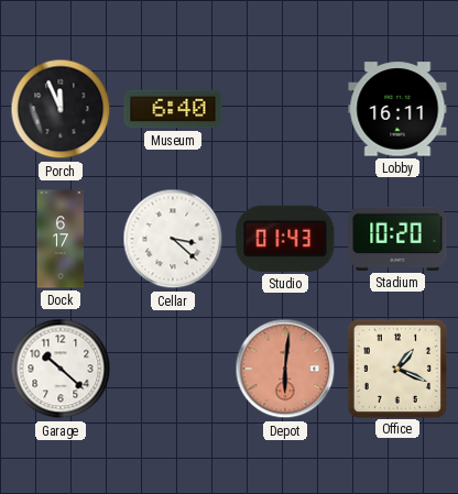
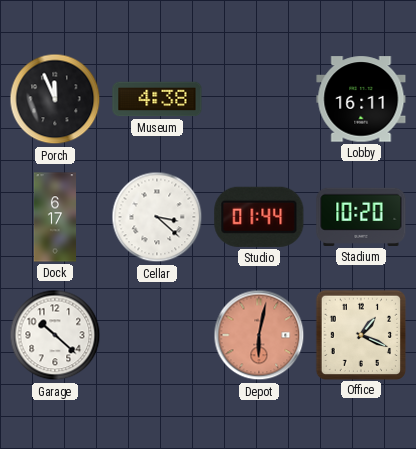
Museum: 6:40 -> 4:38 (157, 99)
Studio: 01:43 -> 01:44 (259, 217)
Depot: 6:01 -> 6:02 (259, 335)
